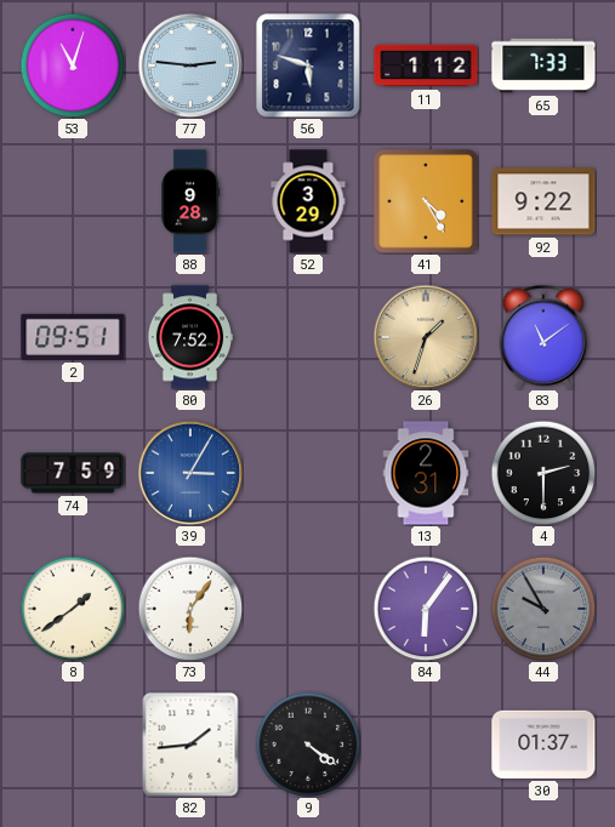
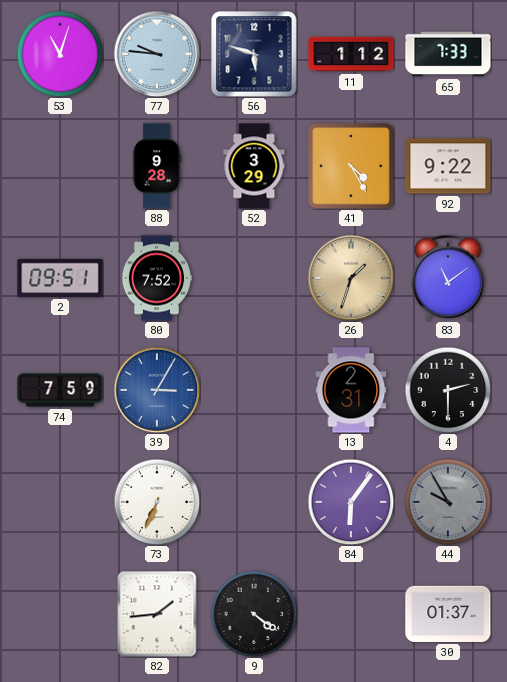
77: 2:46 -> 9:46 (157, 54)
8: 1:39 -> none (73, 609)
73: 6:06 -> 6:34 (157, 502)
